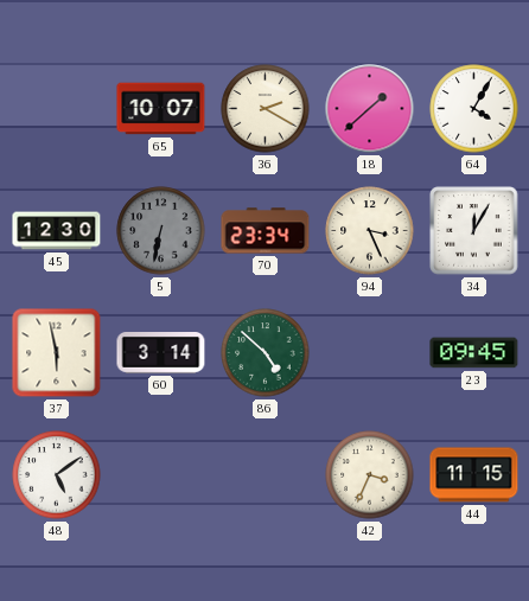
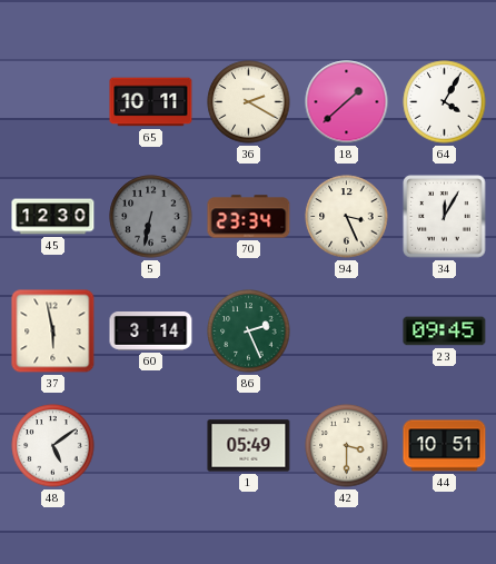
65: 10:07 -> 10:11 (151, 102)
86: 4:52 -> 2:26 (249, 332)
1: none -> 05:49 (249, 446)
42: 3:34 -> 3:30 (347, 446)
44: 11:15 -> 10:51 (445, 446)
